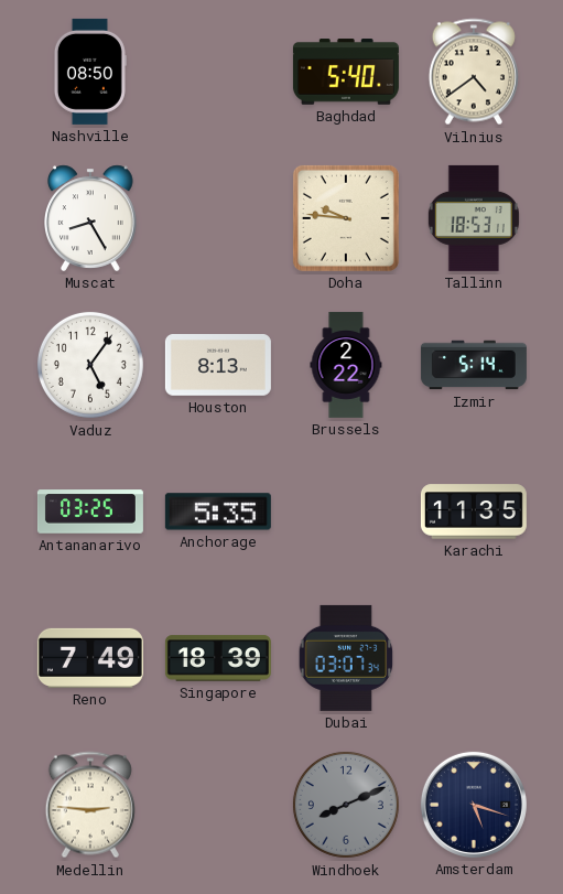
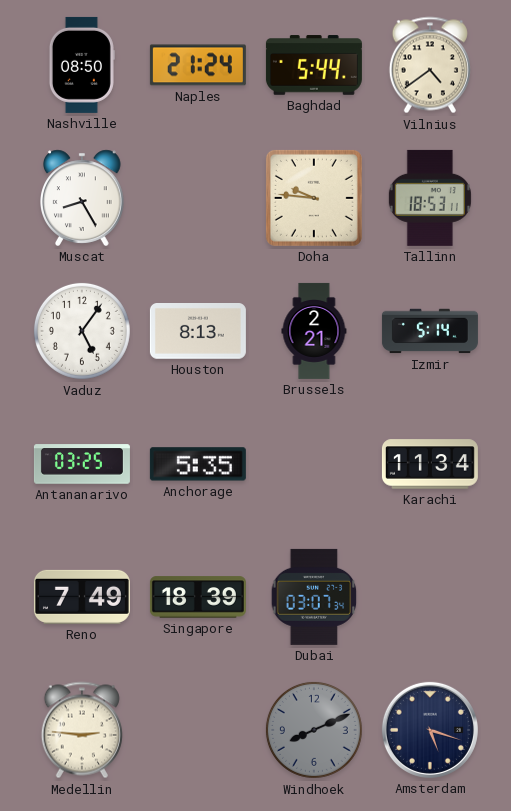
Naples: none -> 21:24 (198, 65)
Baghdad: 5:40 -> 5:44 (314, 65)
Brussels: 2:22 -> 2:21 (314, 331)
Karachi: 11:35 -> 11:34 (430, 464)
